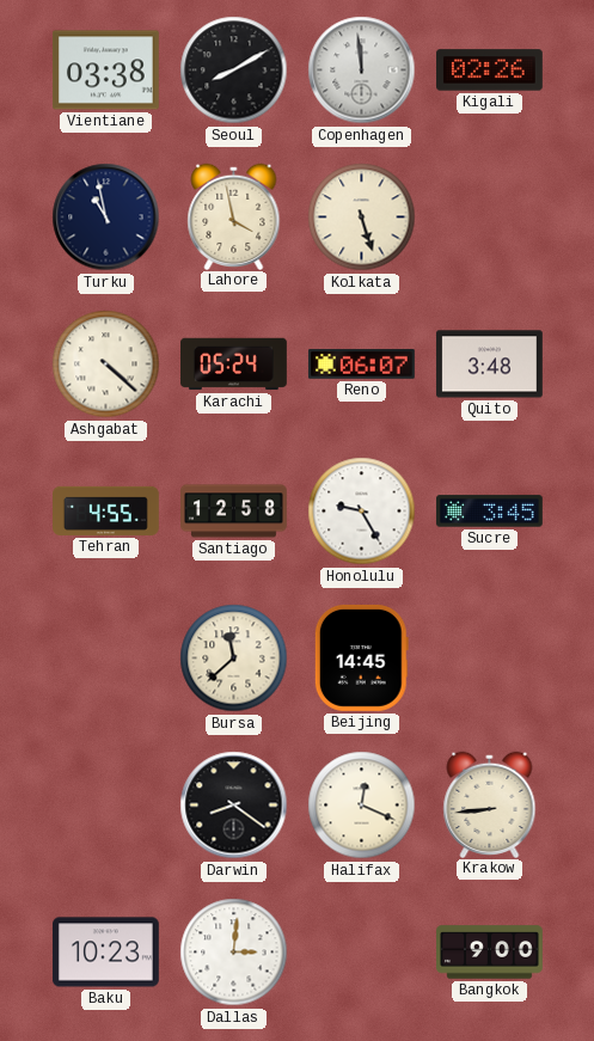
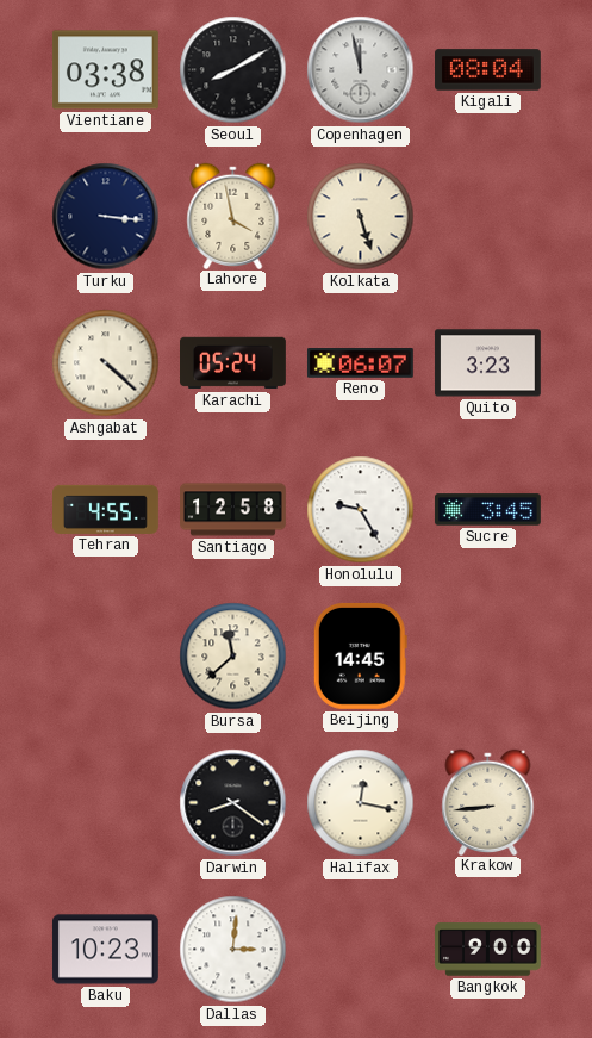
Copenhagen: 11:59 -> 11:58 (361, 70)
Kigali: 02:26 -> 08:04 (488, 70)
Turku: 10:58 -> 3:16 (106, 217)
Quito: 3:48 -> 3:23 (487, 363)
Halifax: 12:19 -> 12:17 (361, 803)
